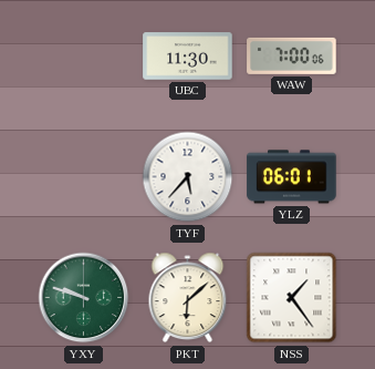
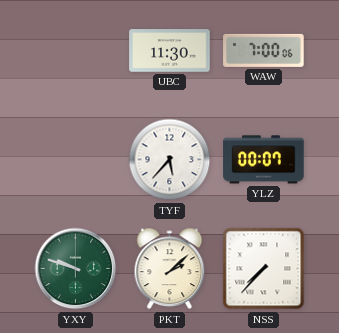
YLZ: 06:01 -> 00:07 (264, 160)
PKT: 6:08 -> 2:08 (170, 269)
NSS: 1:24 -> 7:37 (264, 269)
